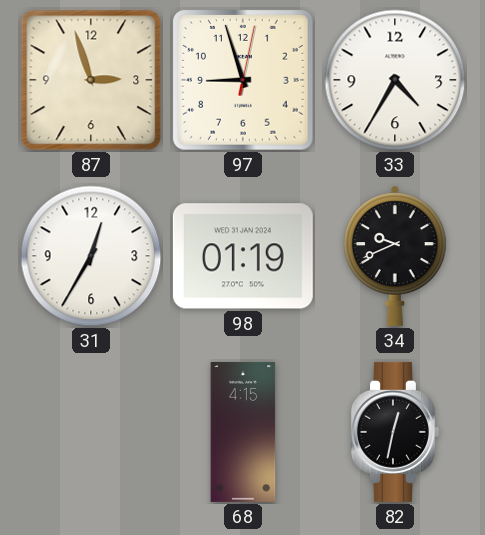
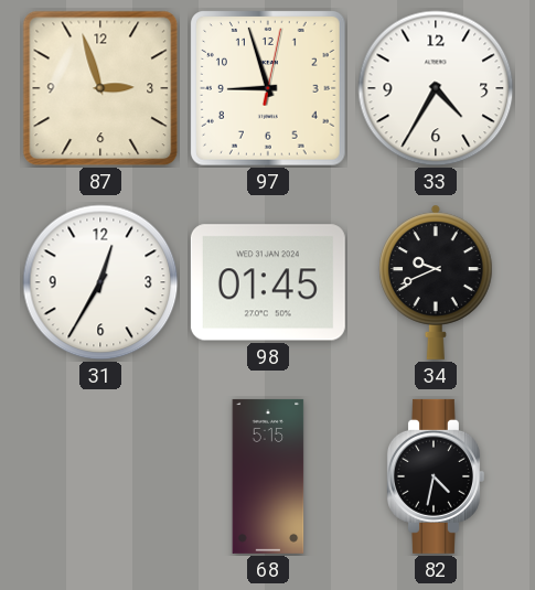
98: 01:19 -> 01:45 (268, 282)
68: 4:15 -> 5:15 (268, 476)
82: 12:32 -> 4:32 (435, 476)
